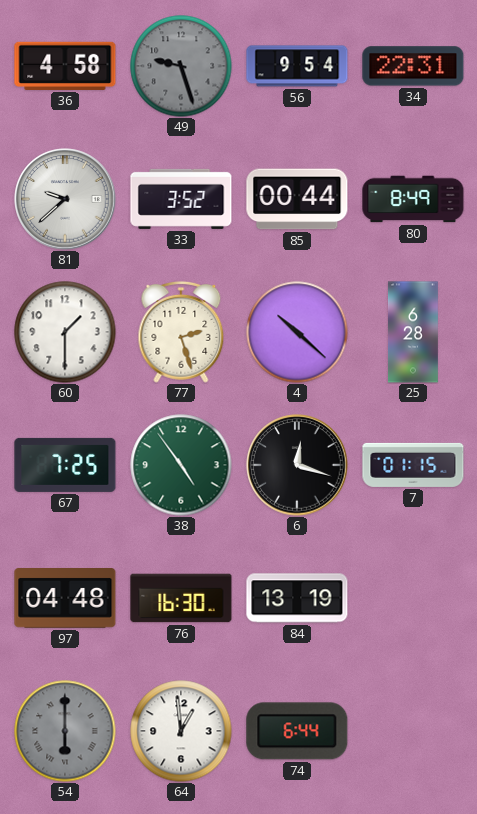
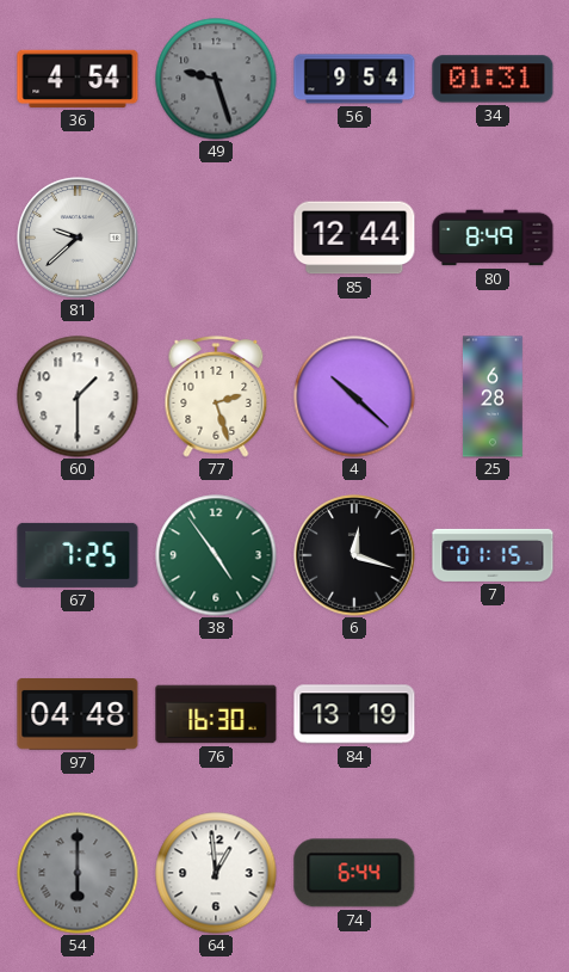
36: 4:58 -> 4:54 (78, 79)
34: 22:31 -> 01:31 (493, 79)
33: 3:52 -> none (181, 199)
85: 00:44 -> 12:44 (354, 238)
